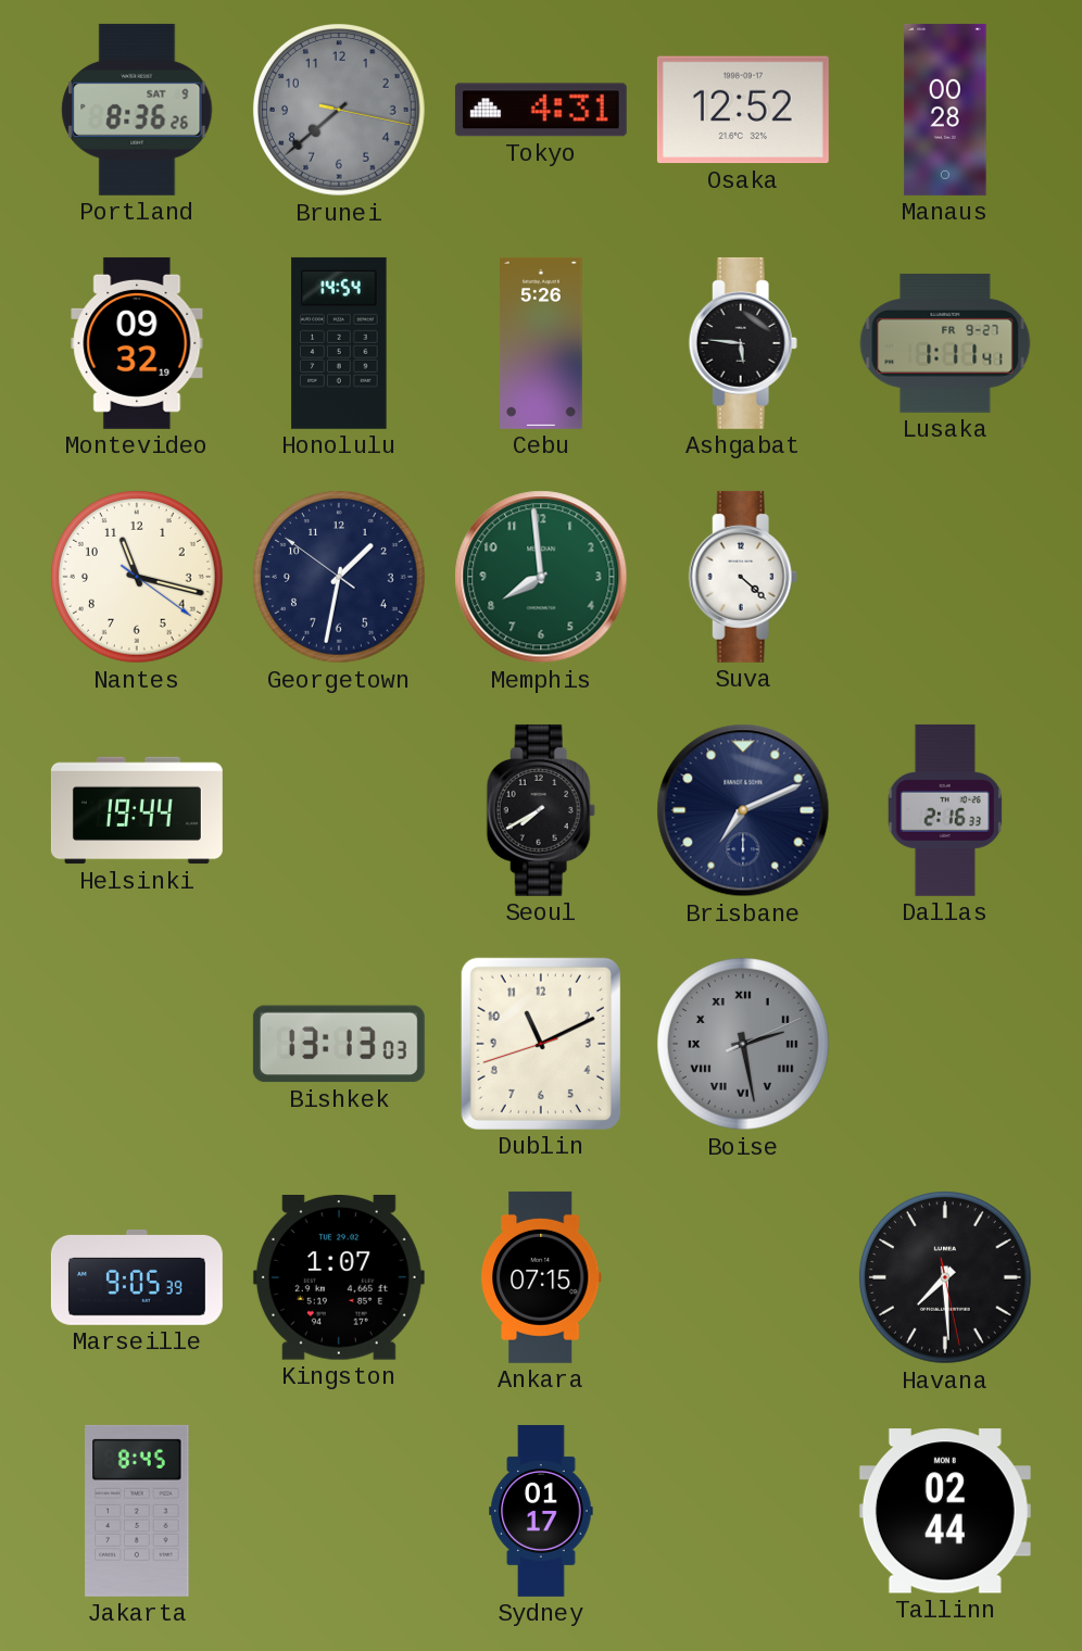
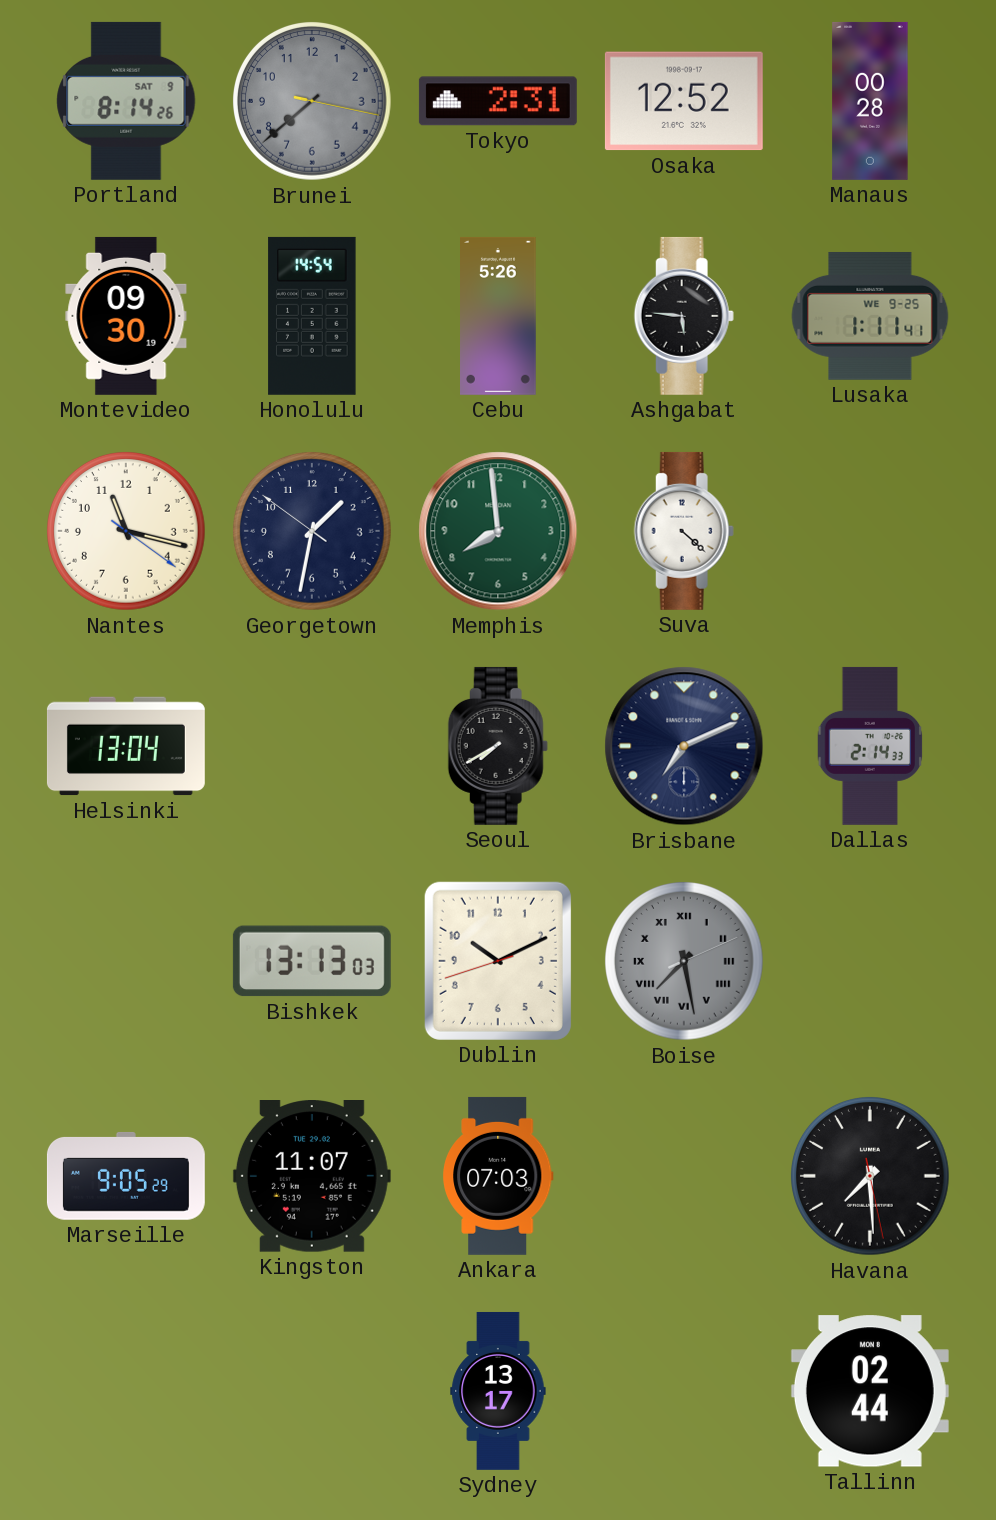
Portland: 8:36 -> 8:14 (126, 101)
Tokyo: 4:31 -> 2:31 (498, 101)
Montevideo: 09:32 -> 09:30 (126, 316)
Lusaka date: FR 9-27 -> WE 9-25 (870, 316)
Helsinki: 19:44 -> 13:04 (126, 746)
Dallas: 2:16 -> 2:14 (870, 746)
Dublin: 11:10 -> 10:10 (498, 961)
Boise: 2:28 -> 7:28 (685, 962)
Marseille: 9:05:39 -> 9:05:29 (126, 1176)
Kingston: 1:07 -> 11:07 (312, 1177)
Ankara: 07:15 -> 07:03 (498, 1176)
Jakarta: 8:45 -> none (137, 1511)
Sydney: 01:17 -> 13:17 (498, 1391)
